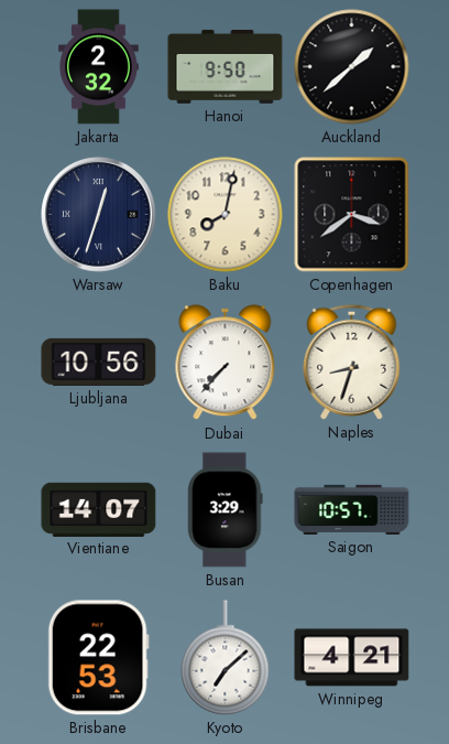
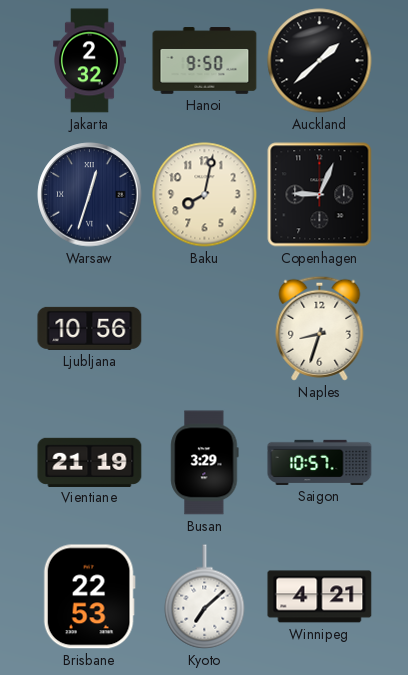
Copenhagen: 3:39 -> 9:04 (320, 195)
Dubai: 7:37 -> none (226, 363)
Vientiane: 14:07 -> 21:19 (90, 462)
